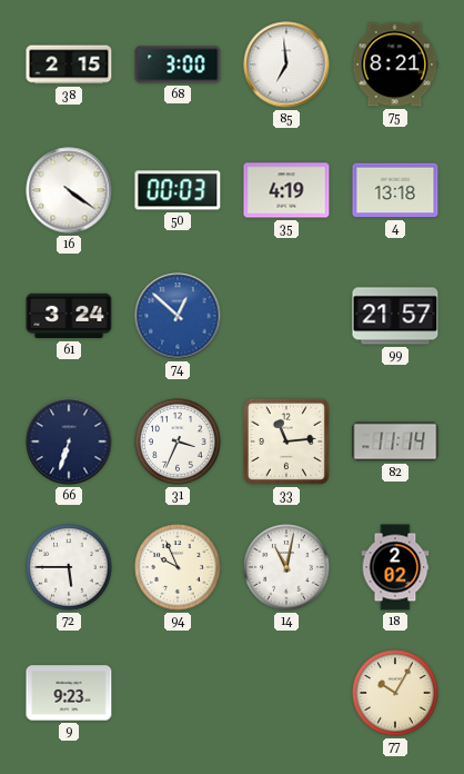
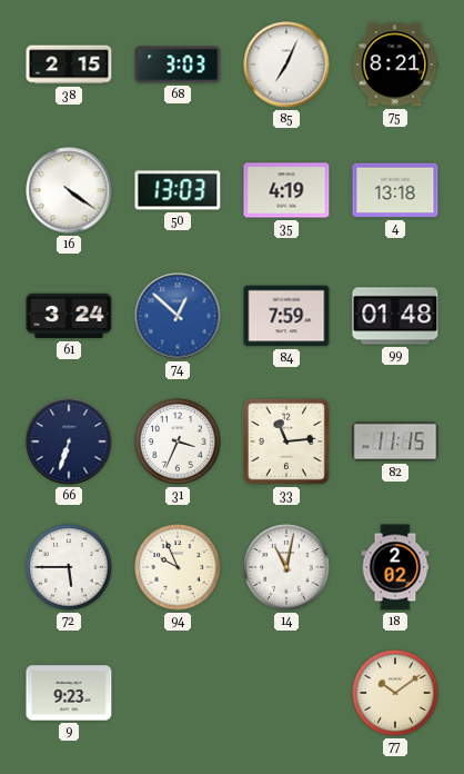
68: 3:00 -> 3:03 (178, 64)
85: 6:59 -> 7:04 (286, 64)
50: 00:03 -> 13:03 (178, 190)
84: none -> 7:59 (286, 316)
99: 21:57 -> 01:48 (395, 316)
82: 11:14 -> 11:15 (395, 441)
77: 10:05 -> 10:09 (395, 693)
